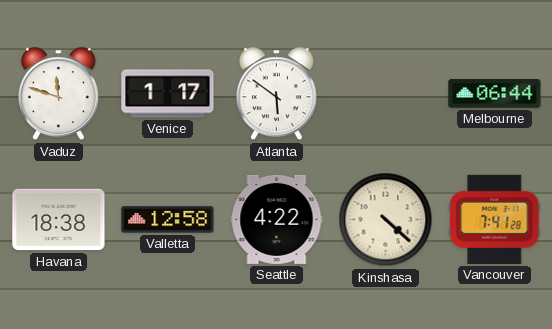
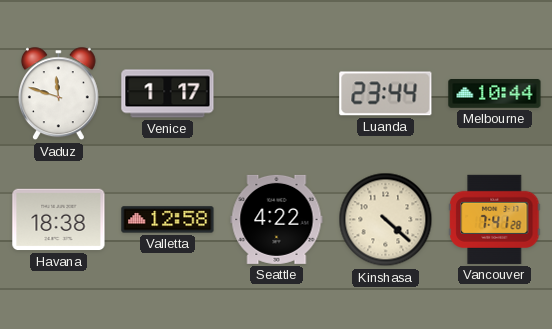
Atlanta: 5:51 -> none (276, 94)
Luanda: none -> 23:44 (386, 94)
Melbourne: 06:44 -> 10:44 (495, 94)
